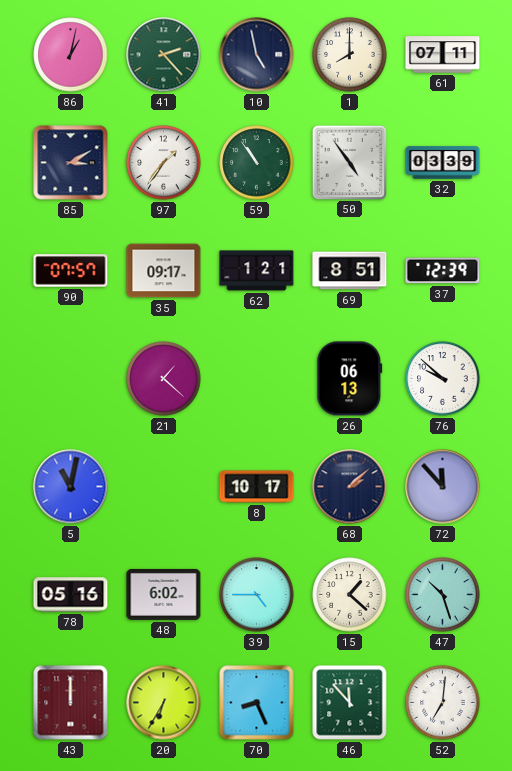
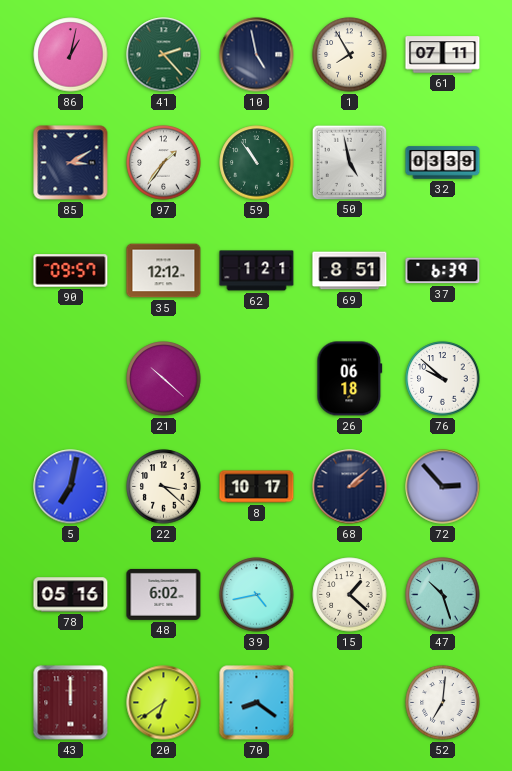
1: 8:00 -> 7:55 (350, 55)
50: 4:54 -> 4:58 (349, 162)
90: 07:57 -> 09:57 (71, 271)
35: 09:17 -> 12:12 (164, 271)
37: 12:39 -> 6:39 (443, 271)
21: 1:22 -> 10:22 (164, 379)
26: 06:13 -> 06:18 (350, 379)
5: 11:02 -> 7:02 (71, 487)
22: none -> 3:22 (164, 487)
72: 11:53 -> 2:53 (443, 487)
39: 4:45 -> 4:43 (257, 595)
20: 6:35 -> 6:39 (164, 703)
70: 8:26 -> 8:21 (257, 703)
46: 11:53 -> none (350, 703)
